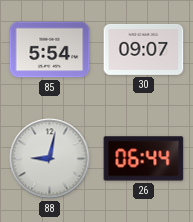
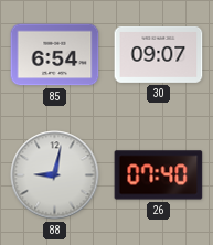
85: 5:54 -> 6:54 (55, 55)
26: 06:44 -> 07:40 (159, 175)
